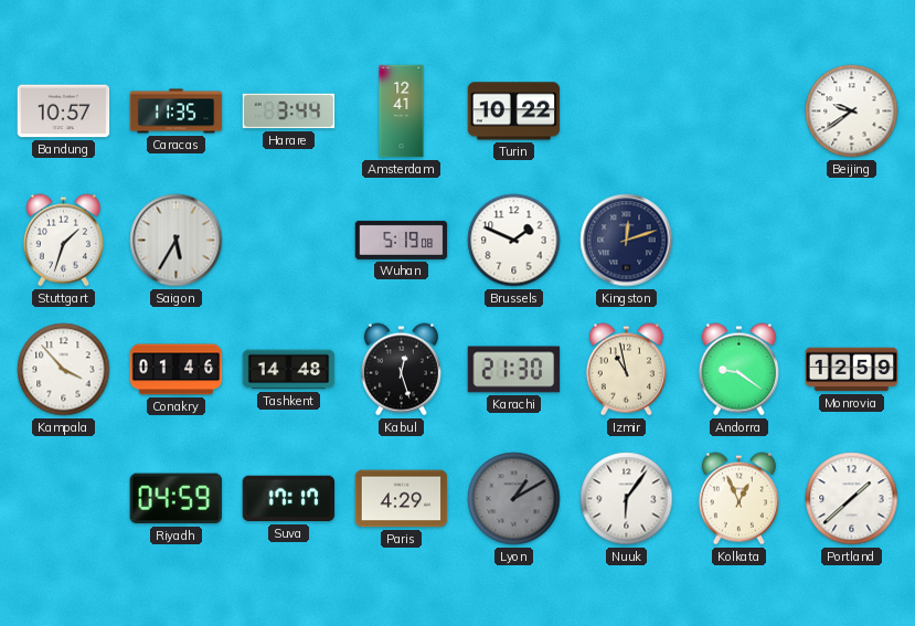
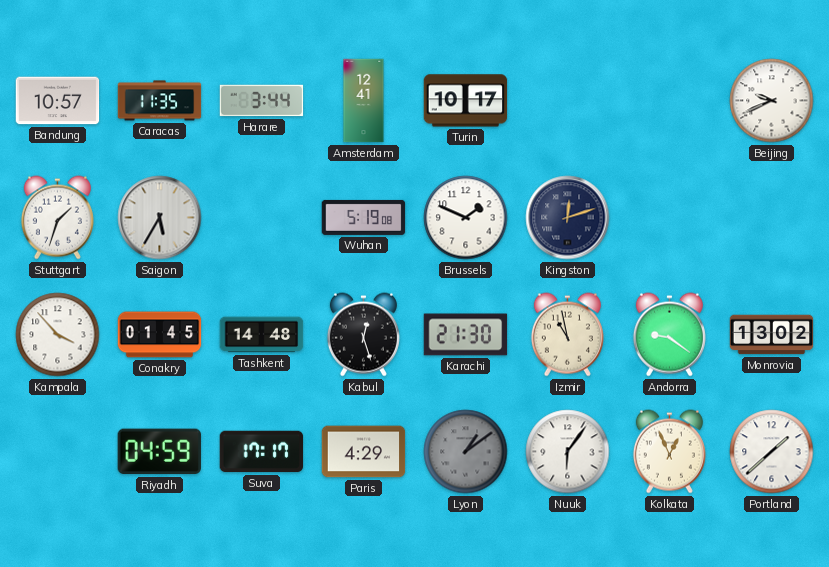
Turin: 10:22 -> 10:17 (466, 101)
Beijing: 9:39 -> 9:41 (772, 101)
Conakry: 01:46 -> 01:45 (160, 335)
Monrovia: 12:59 -> 13:02 (772, 335)
Lyon: 1:10 -> 1:09 (466, 452)
